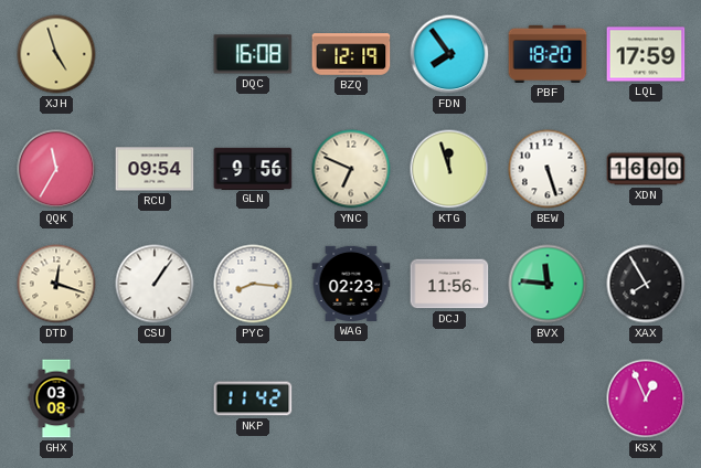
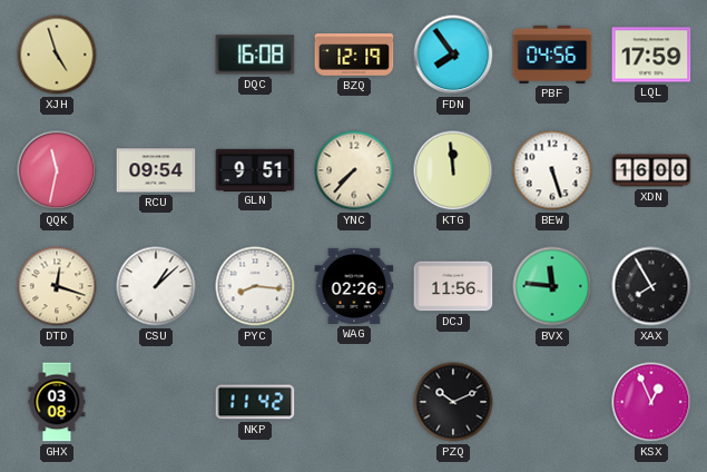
PBF: 18:20 -> 04:56 (552, 55)
QQK: 11:35 -> 11:32 (57, 170)
GLN: 9:56 -> 9:51 (255, 169)
YNC: 6:49 -> 7:37 (354, 170)
KTG: 11:57 -> 11:59 (453, 170)
CSU: 1:06 -> 1:08 (156, 286)
WAG: 02:23 -> 02:26 (354, 286)
PZQ: none -> 10:11 (453, 402)
